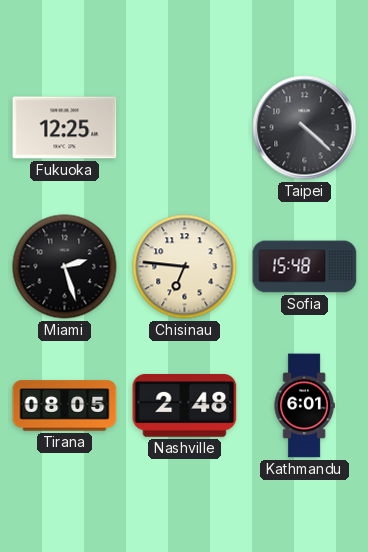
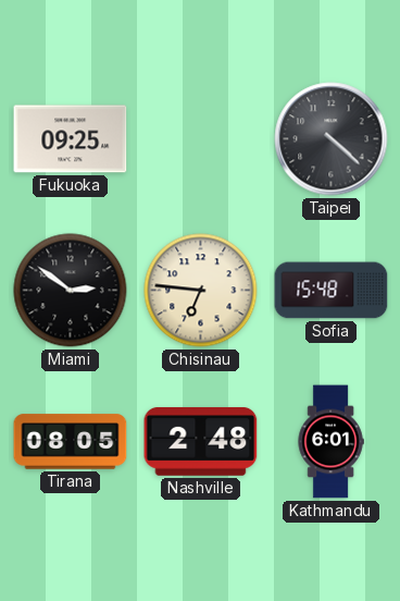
Fukuoka: 12:25 -> 09:25 (71, 139)
Miami: 2:27 -> 2:51 (71, 291)
